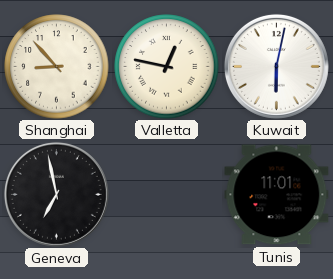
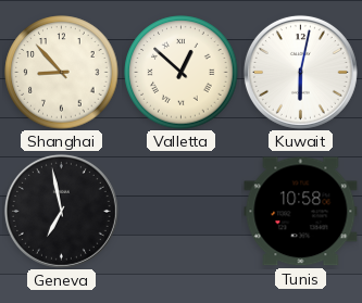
Valletta: 12:47 -> 12:52 (182, 73)
Tunis: 11:01 -> 10:58 (301, 212)
